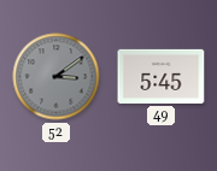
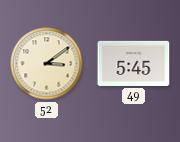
52 dial: grey -> cream (47, 64)
